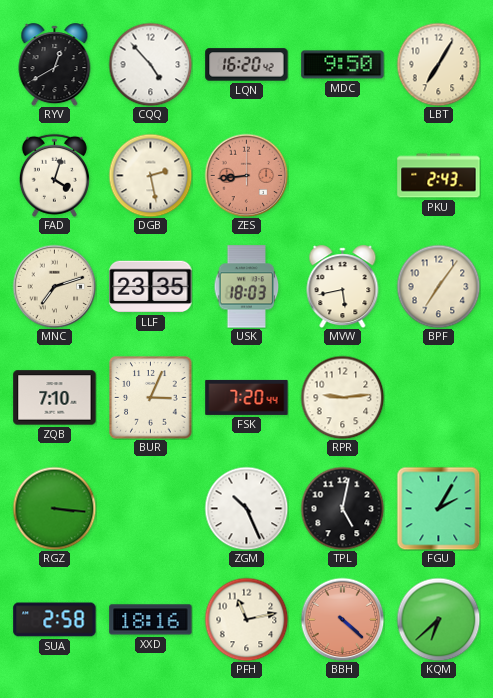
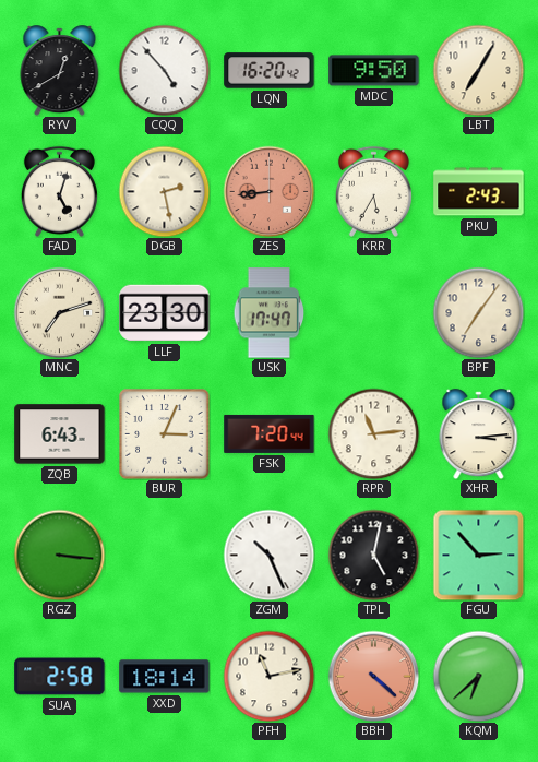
FAD: 4:03 -> 5:03 (59, 191)
KRR: none -> 5:35 (373, 191)
LLF: 23:35 -> 23:30 (165, 313)
USK: 18:03 -> 17:47 (270, 313)
MVW: 5:43 -> none (343, 287)
ZQB: 7:10 -> 6:43 (60, 434)
RPR: 9:14 -> 11:14 (373, 433)
XHR: none -> 3:14 (479, 434)
FGU: 2:05 -> 2:53 (478, 555)
XXD: 18:16 -> 18:14 (165, 677)
